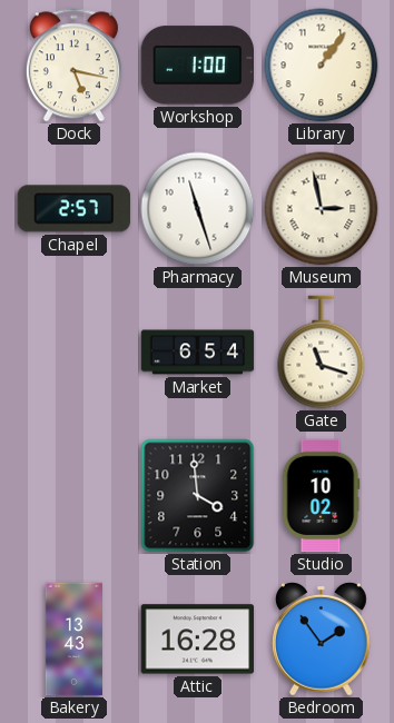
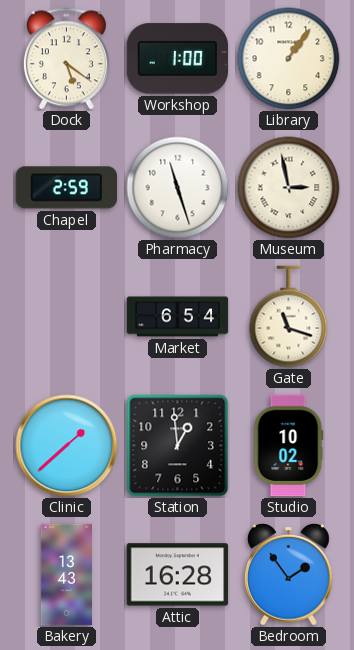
Dock: 5:17 -> 5:21 (66, 59)
Chapel: 2:57 -> 2:59 (66, 188)
Clinic: none -> 1:38 (67, 446)
Station: 3:59 -> 12:59 (178, 446)
